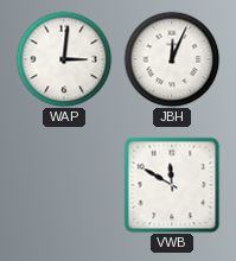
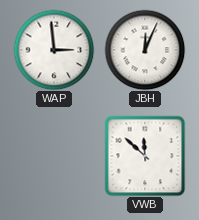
WAP: 3:01 -> 2:59 (54, 50)
VWB: 11:50 -> 11:52 (145, 156)
